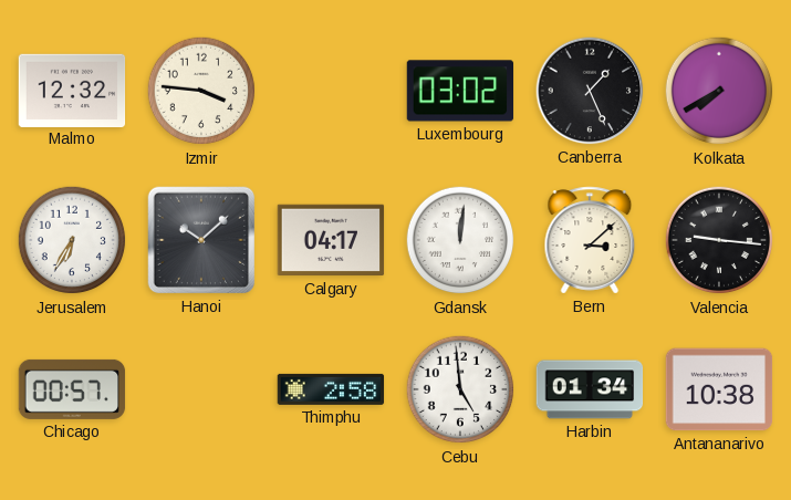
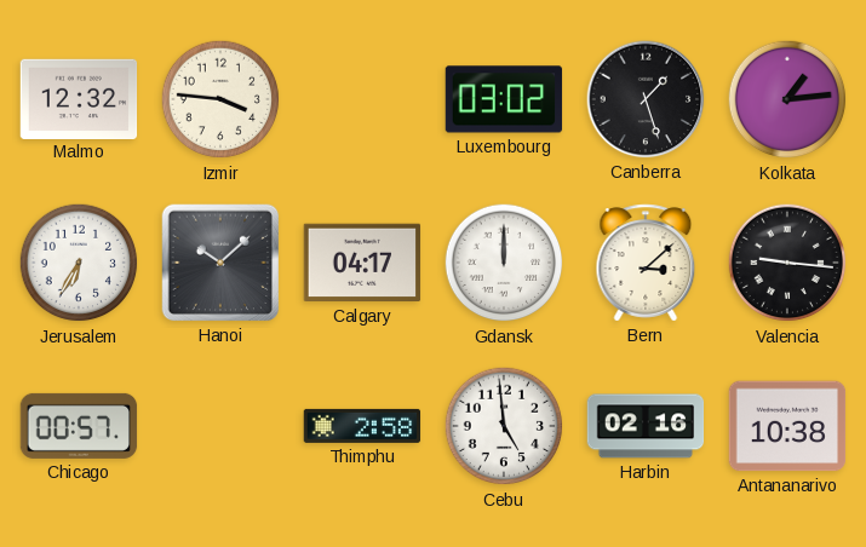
Canberra: 1:26 -> 1:27 (646, 99)
Kolkata: 7:40 -> 1:14 (787, 99)
Gdansk: 12:01 -> 12:00 (504, 263)
Harbin: 01:34 -> 02:16 (646, 426)
